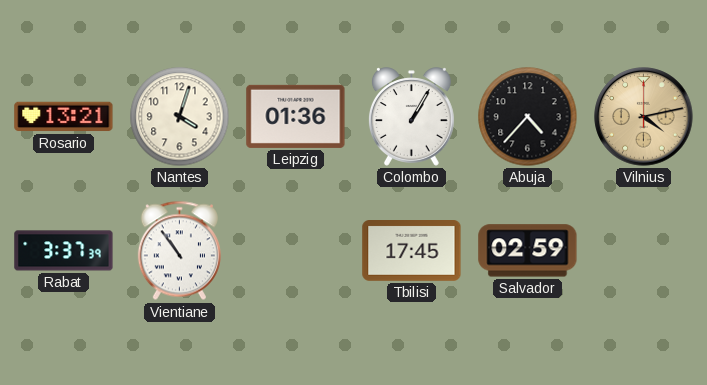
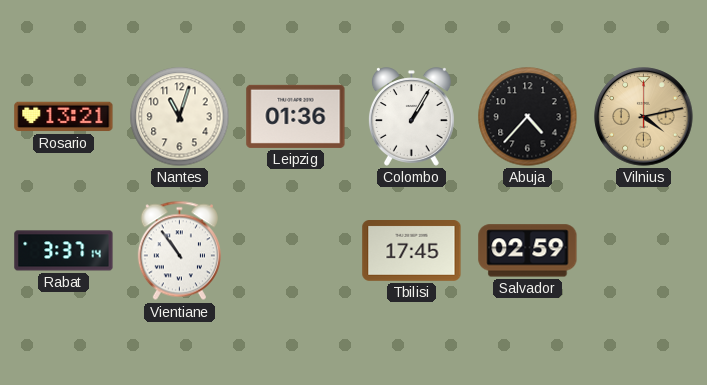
Nantes: 4:03 -> 11:03 (180, 117)
Rabat: 3:37:39 -> 3:37:14 (64, 251)
